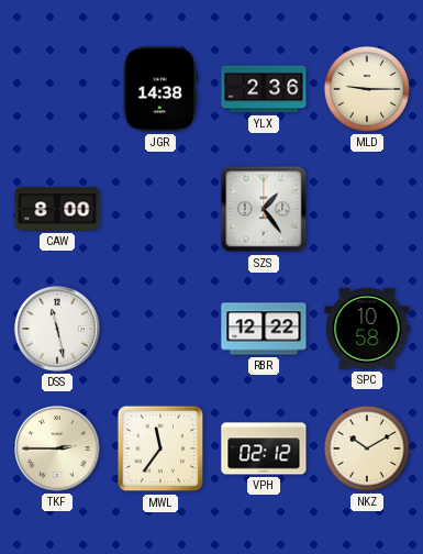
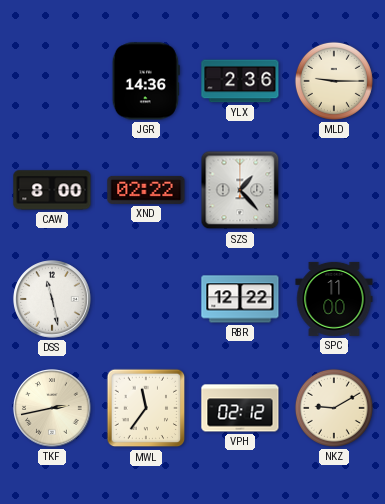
JGR: 14:38 -> 14:36 (146, 81)
XND: none -> 02:22 (146, 190)
SZS: 1:24 -> 1:23 (240, 190)
SPC: 10:58 -> 11:00 (334, 299)
TKF: 2:45 -> 2:43 (52, 408)
NKZ: 10:10 -> 9:10 (334, 408)
